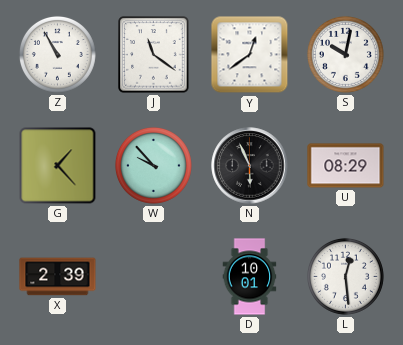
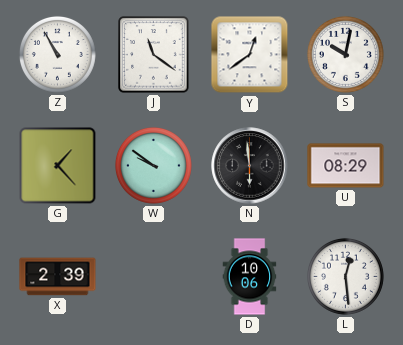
W: 9:53 -> 9:51 (153, 165)
N: 5:56 -> 5:59 (250, 166)
D: 10:01 -> 10:06 (250, 277)
